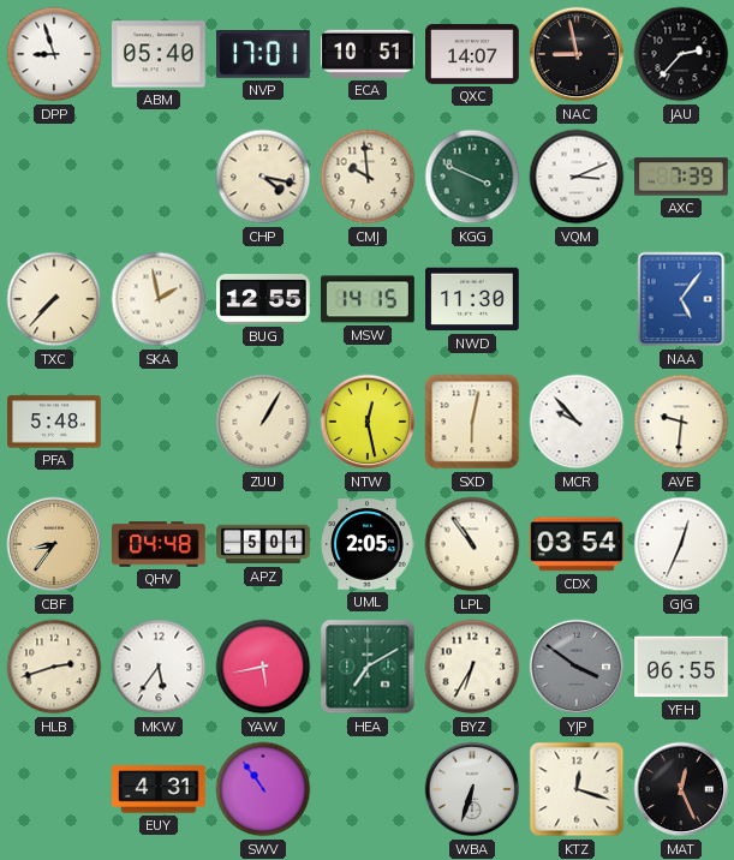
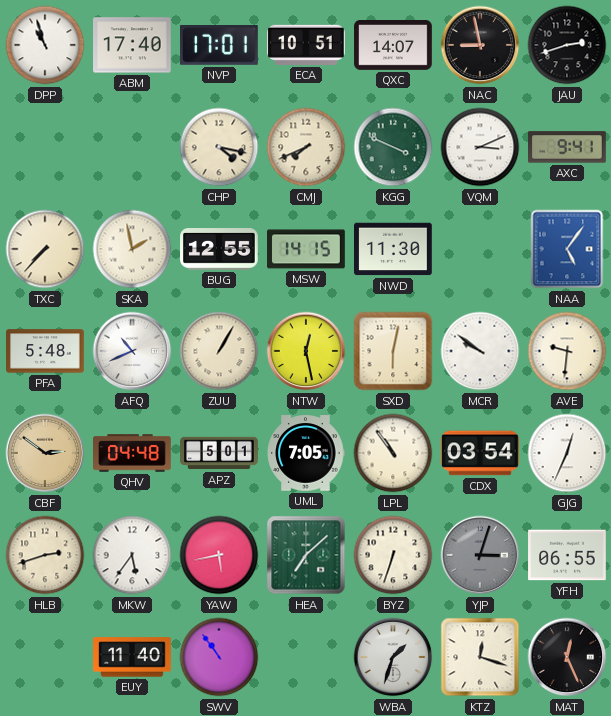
DPP: 8:57 -> 10:57 (45, 45)
ABM: 05:40 -> 17:40 (133, 45)
JAU: 2:37 -> 2:42 (567, 45)
CMJ: 9:59 -> 7:41 (306, 147)
AXC: 7:39 -> 9:41 (568, 147)
AFQ: none -> 10:41 (132, 351)
MCR: 9:53 -> 9:51 (480, 351)
CBF: 8:36 -> 2:51 (45, 453)
UML: 2:05 -> 7:05 (306, 453)
HEA: 7:10 -> 7:08 (306, 555)
BYZ: 6:35 -> 6:33 (393, 555)
YJP: 3:51 -> 3:03 (480, 555)
EUY: 4:31 -> 11:40 (133, 657)
WBA: 6:33 -> 1:33 (393, 657)
